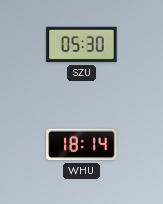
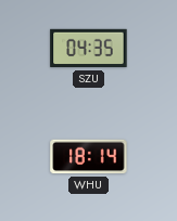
SZU: 05:30 -> 04:35 (89, 49)
